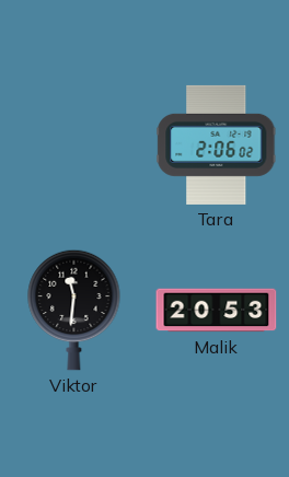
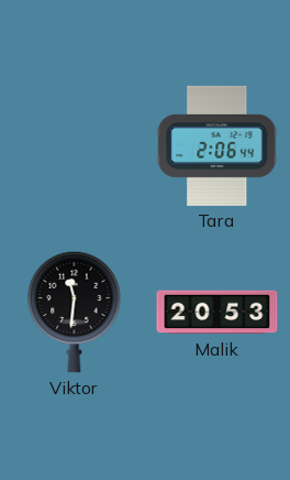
Tara: 2:06:02 -> 2:06:44 (217, 145)
